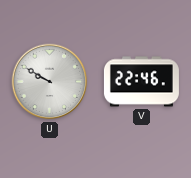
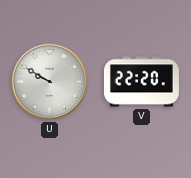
V: 22:46 -> 22:20 (141, 82)
